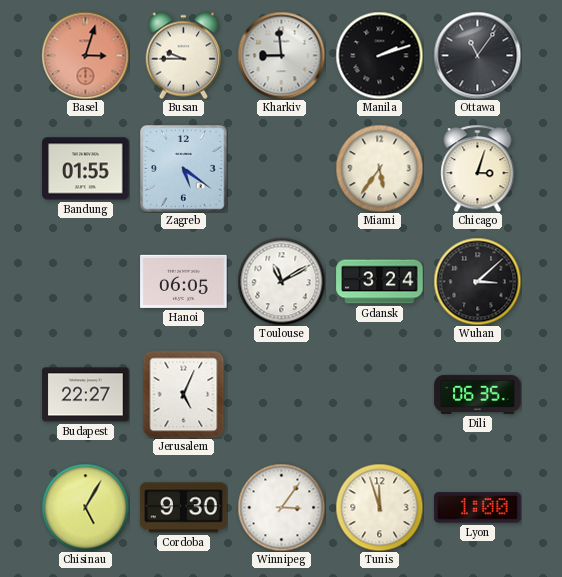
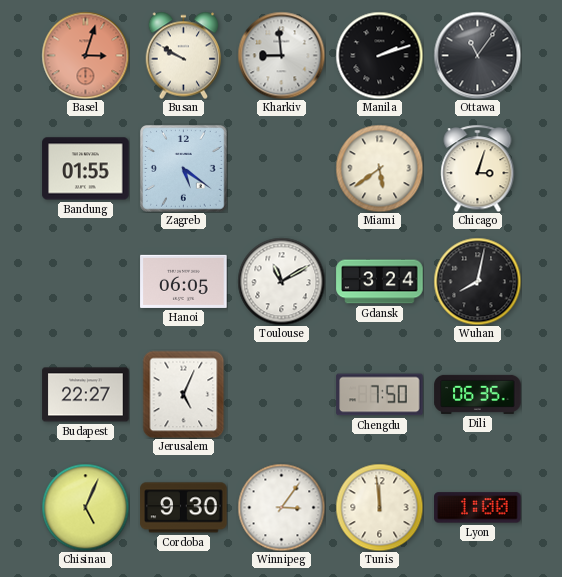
Busan: 9:45 -> 9:50 (184, 55)
Miami: 5:36 -> 5:39 (379, 168)
Wuhan: 3:08 -> 8:02 (477, 281)
Chengdu: none -> 7:50 (380, 395)
Chisinau: 5:05 -> 5:04 (85, 507)
Tunis: 11:57 -> 11:59 (379, 507)
